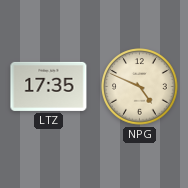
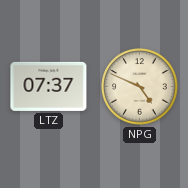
LTZ: 17:35 -> 07:37 (49, 86)
